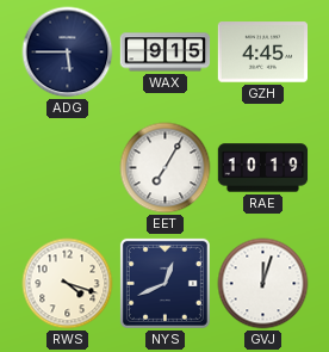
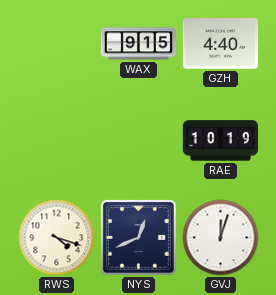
ADG: 5:45 -> none (68, 53)
GZH: 4:45 -> 4:40 (220, 44)
EET: 7:05 -> none (166, 168)
